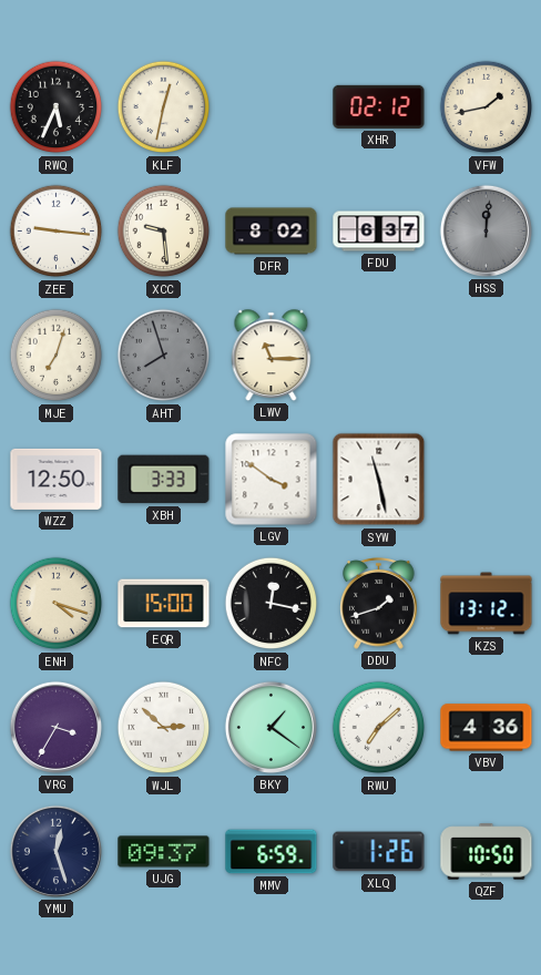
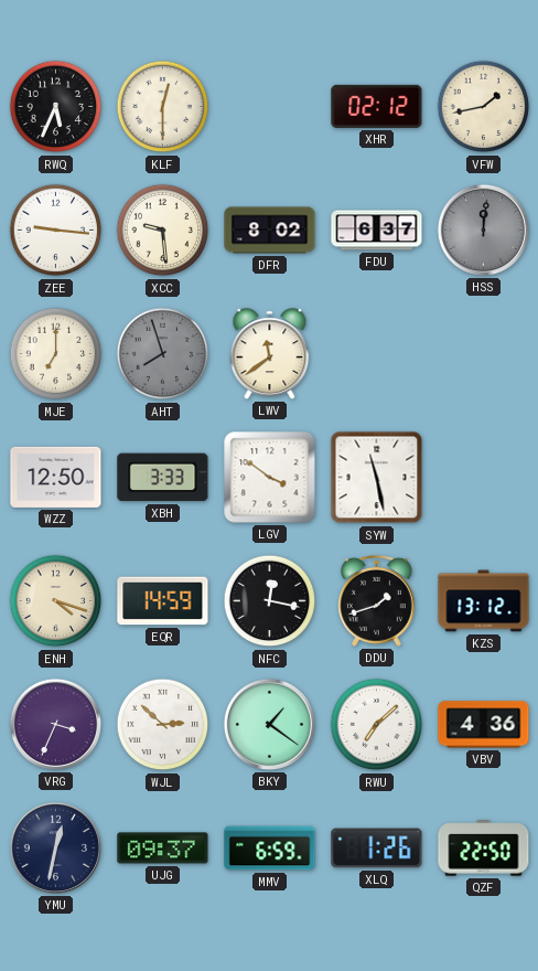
KLF: 12:32 -> 12:30 (163, 107)
MJE: 7:03 -> 7:00 (56, 354)
LWV: 11:15 -> 11:39 (270, 354)
EQR: 15:00 -> 14:59 (163, 601)
VRG: 3:35 -> 3:34 (55, 724)
YMU: 12:27 -> 12:32 (55, 847)
QZF: 10:50 -> 22:50 (484, 849)
